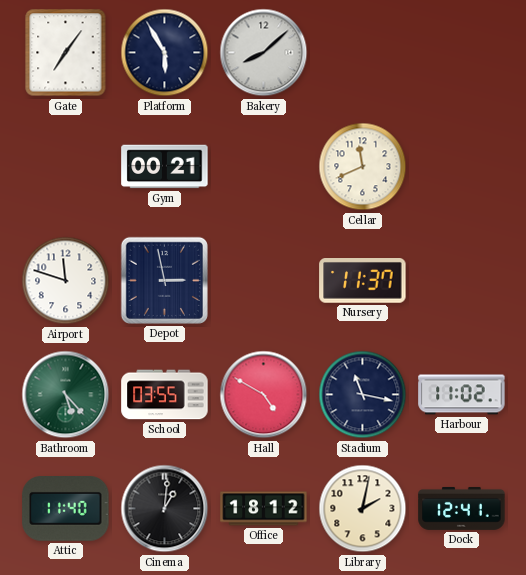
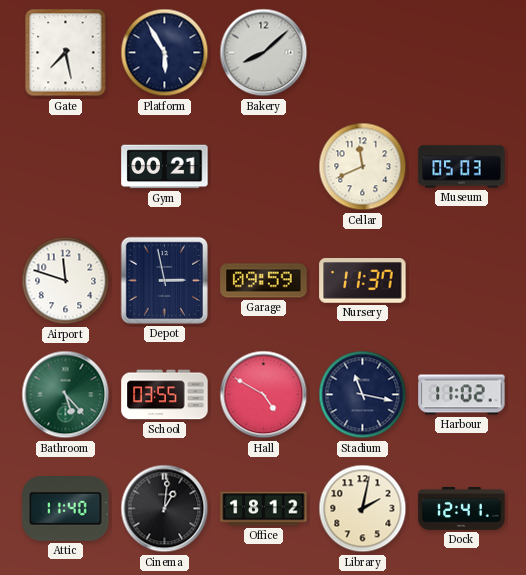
Gate: 7:06 -> 7:28 (66, 53)
Museum: none -> 05:03 (462, 167)
Garage: none -> 09:59 (264, 281)
